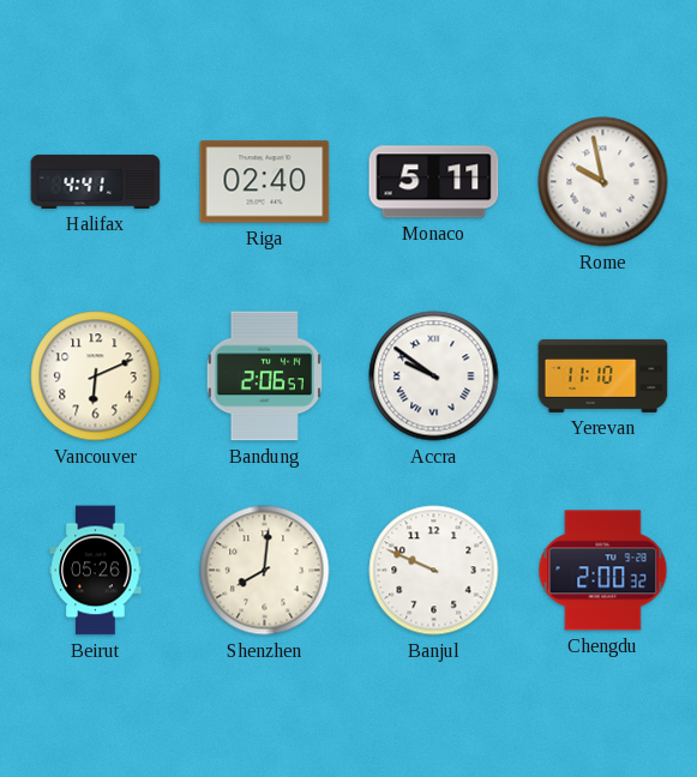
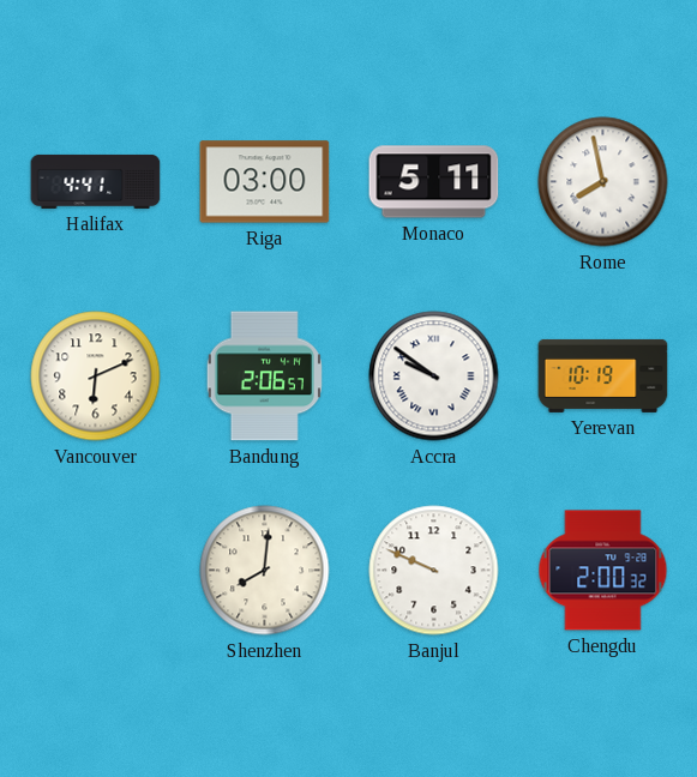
Riga: 02:40 -> 03:00 (265, 182)
Rome: 9:58 -> 7:58 (603, 182)
Yerevan: 11:10 -> 10:19 (603, 375)
Beirut: 05:26 -> none (96, 571)
